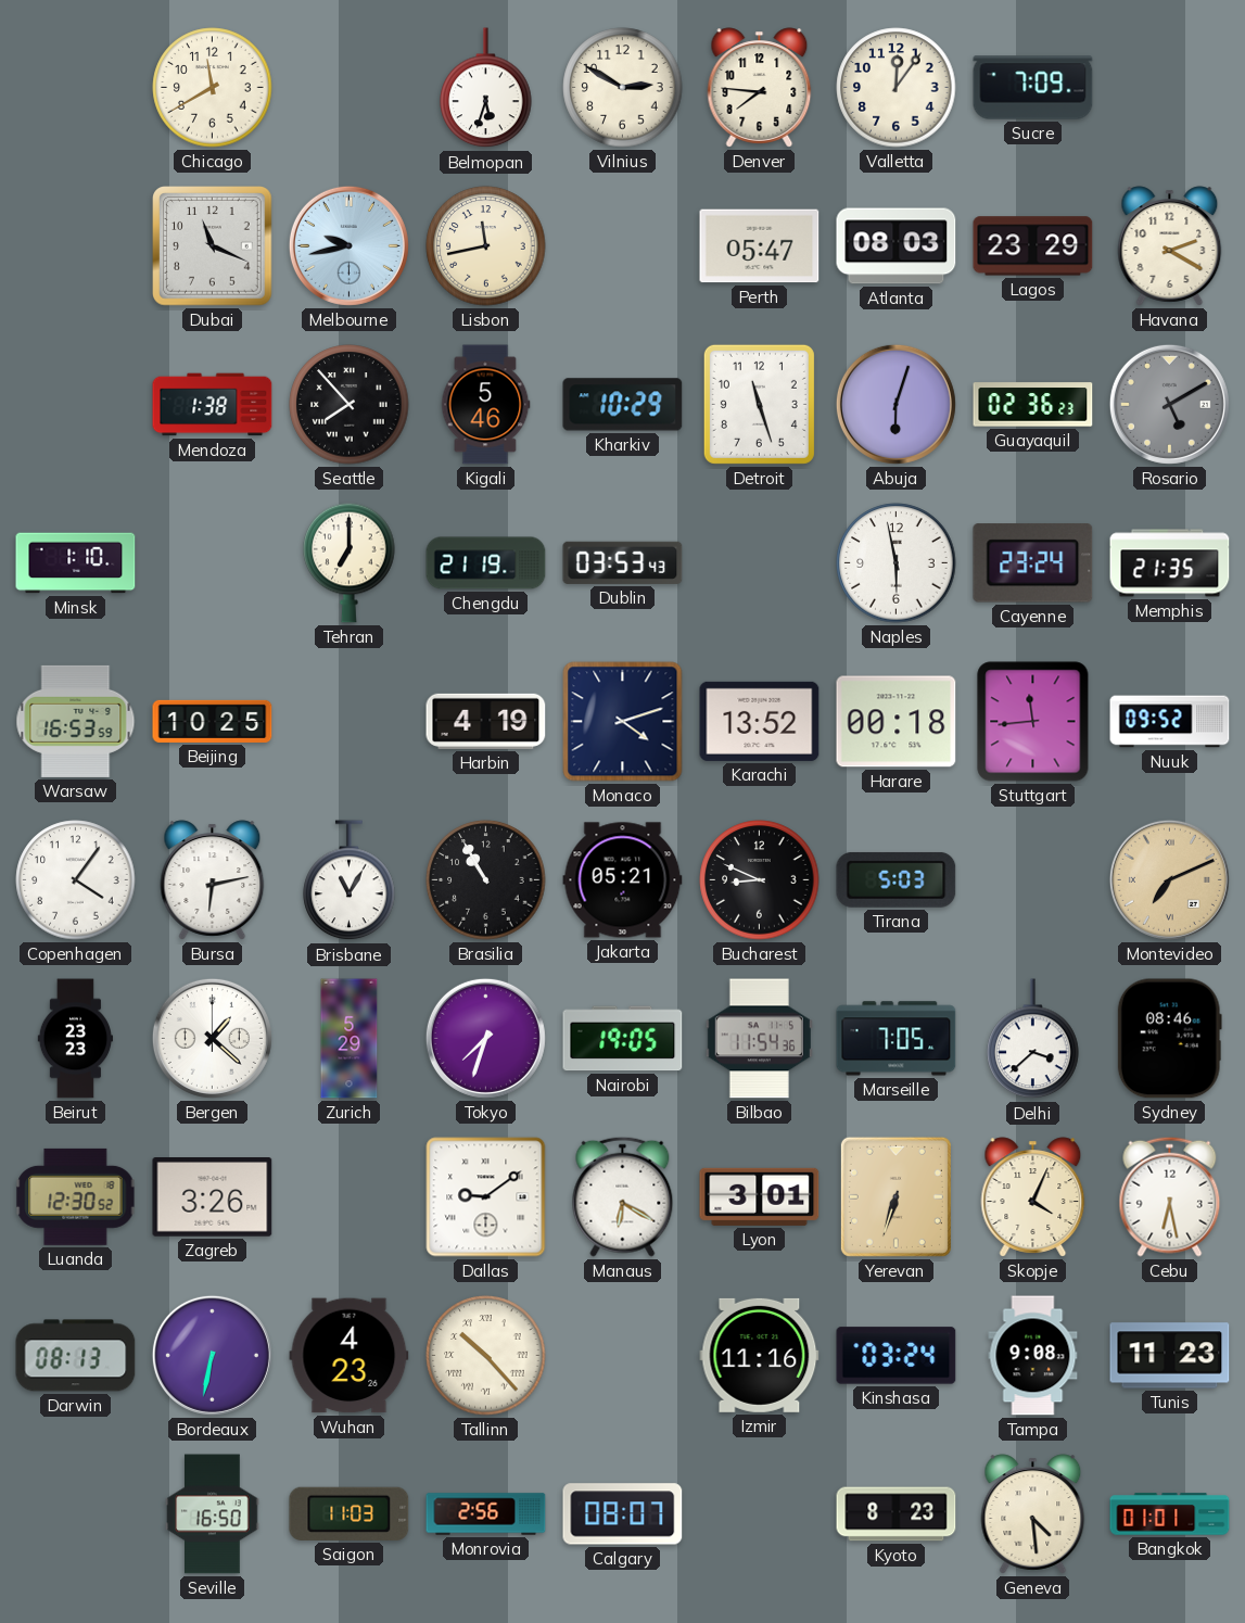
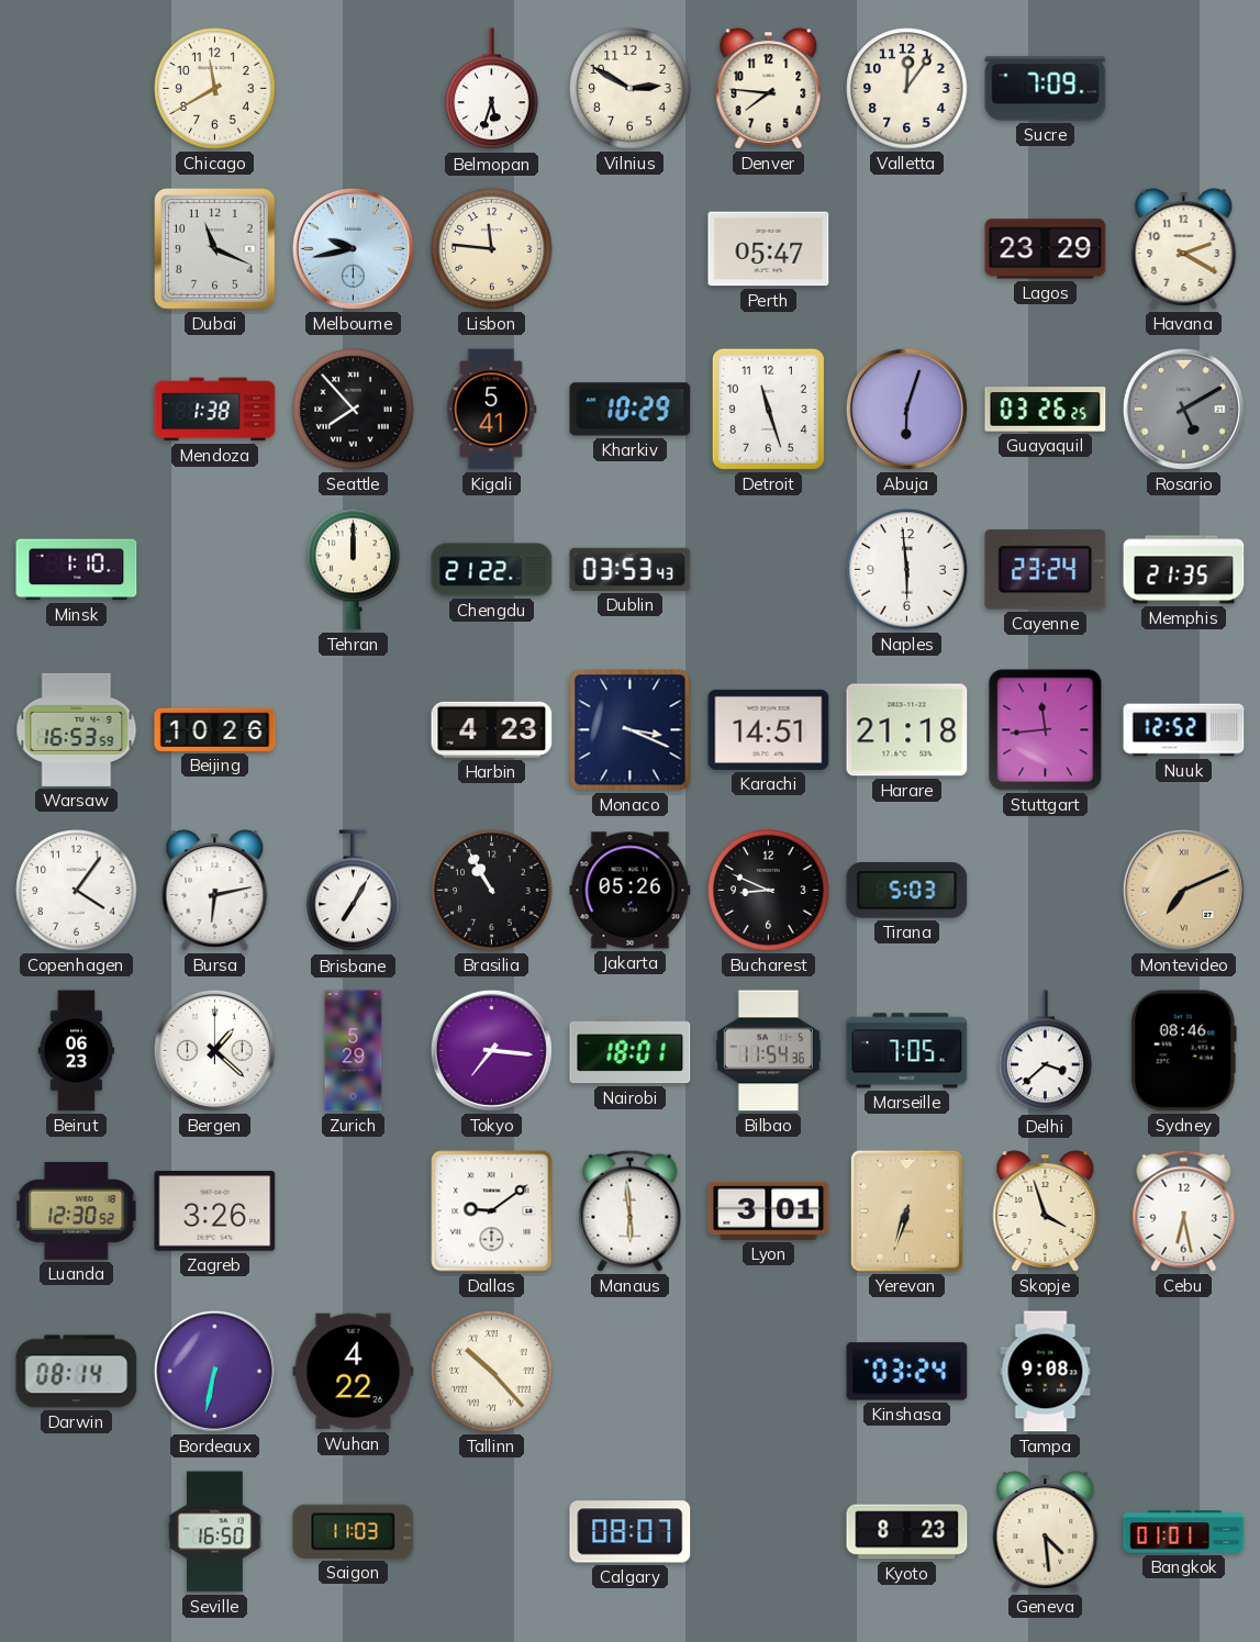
Lisbon: 11:43 -> 11:46 (492, 249)
Atlanta: 08:03 -> none (897, 246)
Kigali: 5:46 -> 5:41 (491, 410)
Guayaquil: 02:36 -> 03:26 (1046, 410)
Tehran: 7:00 -> 12:00 (354, 569)
Chengdu: 21:19 -> 21:22 (492, 570)
Naples: 5:58 -> 5:59 (907, 570)
Beijing: 10:25 -> 10:26 (215, 729)
Harbin: 4:19 -> 4:23 (492, 729)
Monaco: 4:12 -> 3:19 (631, 730)
Karachi: 13:52 -> 14:51 (769, 729)
Harare: 00:18 -> 21:18 (907, 730)
Nuuk: 09:52 -> 12:52 (1184, 730)
Brisbane: 11:05 -> 7:05 (354, 891)
Jakarta: 05:21 -> 05:26 (631, 891)
Beirut: 23:23 -> 06:23 (76, 1051)
Tokyo: 7:33 -> 7:16 (491, 1050)
Nairobi: 19:05 -> 18:01 (631, 1051)
Manaus: 6:20 -> 5:59 (631, 1210)
Skopje: 4:04 -> 3:57 (1046, 1211)
Darwin: 08:13 -> 08:14 (77, 1372)
Wuhan: 4:23 -> 4:22 (354, 1372)
Izmir: 11:16 -> none (760, 1355)
Tunis: 11:23 -> none (1170, 1356)
Monrovia: 2:56 -> none (486, 1514)
